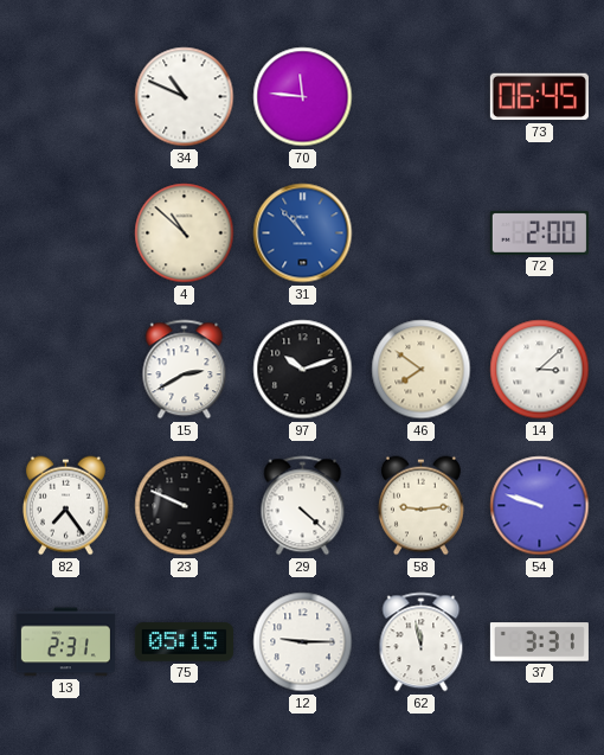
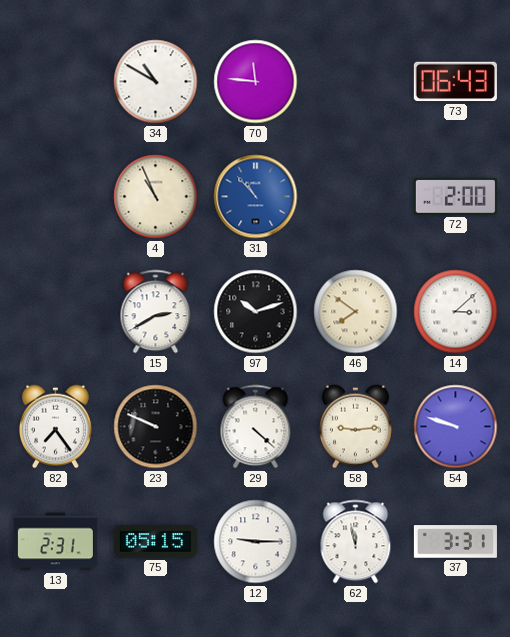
34: 10:49 -> 10:50 (156, 82)
73: 06:45 -> 06:43 (455, 82)
4: 10:52 -> 10:56 (156, 197)
